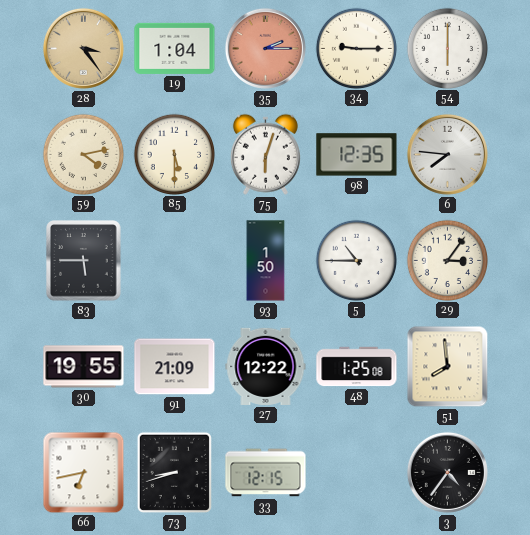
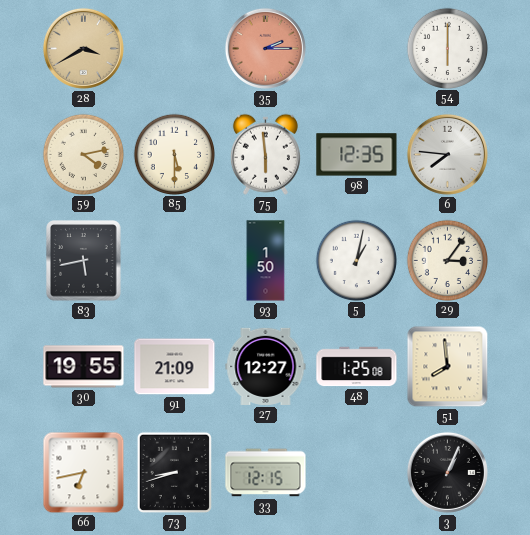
28: 3:24 -> 3:40 (83, 48)
19: 1:04 -> none (175, 48)
34: 9:15 -> none (356, 48)
75: 6:03 -> 5:59 (265, 154)
83: 5:45 -> 5:43 (84, 261)
5: 10:45 -> 1:02 (356, 260)
27: 12:22 -> 12:27 (266, 366)
3: 4:36 -> 1:04 (447, 472)
